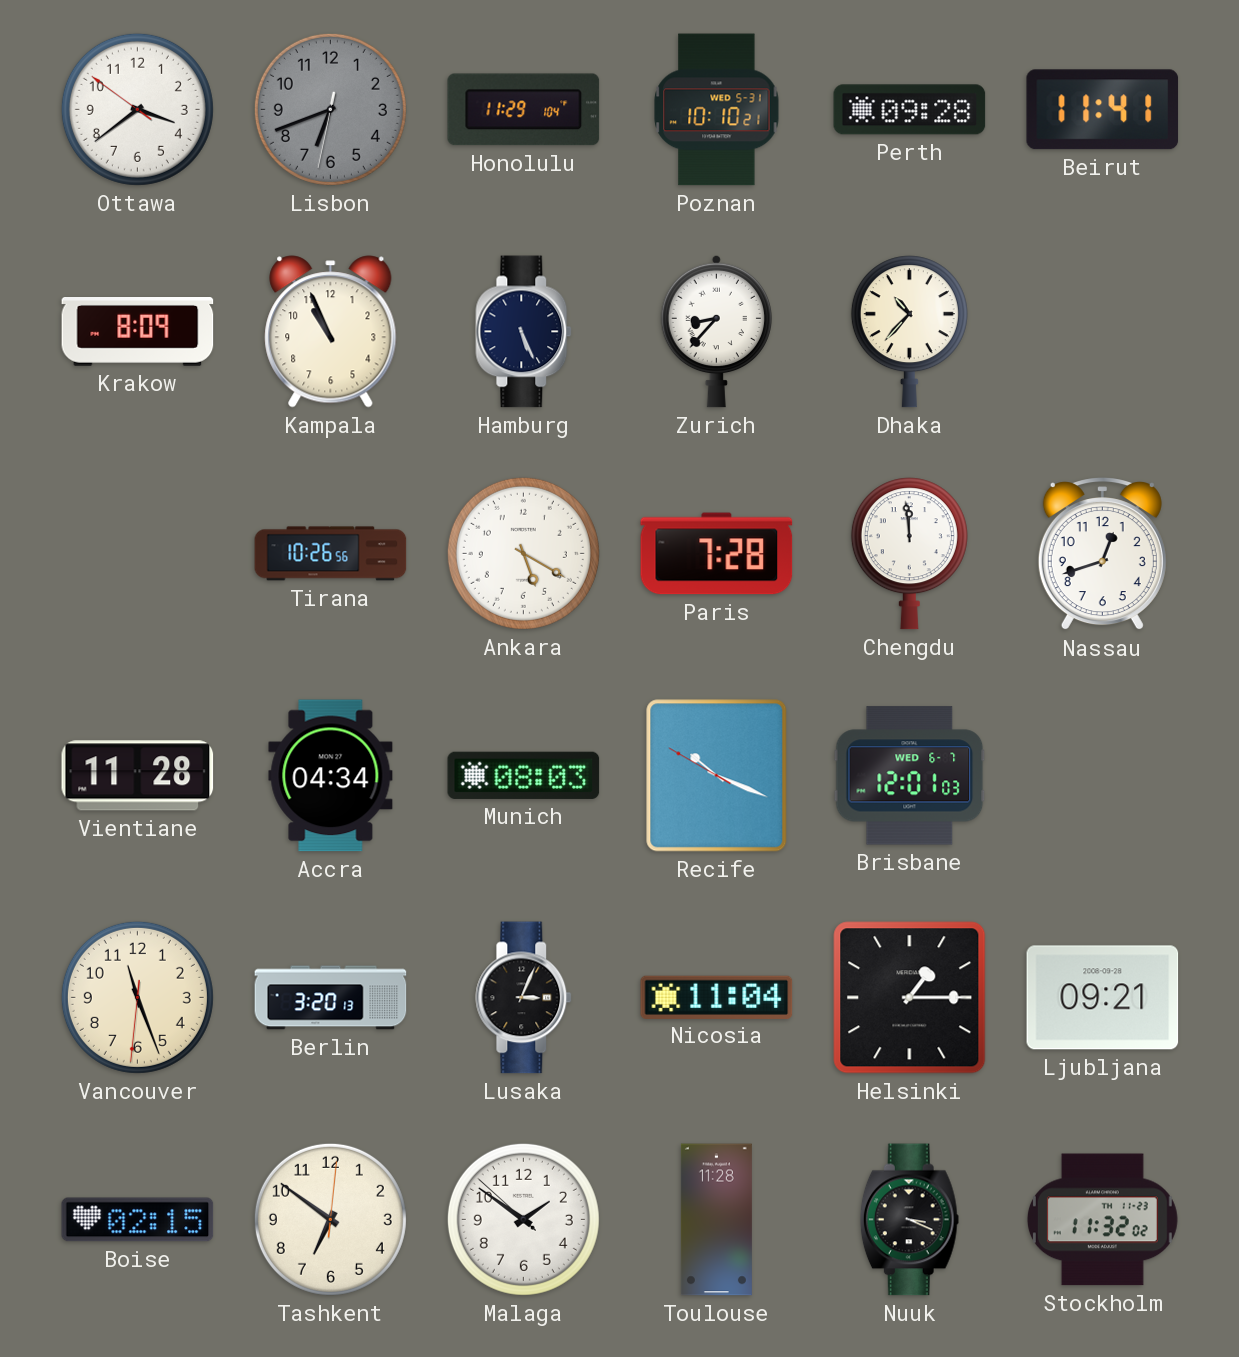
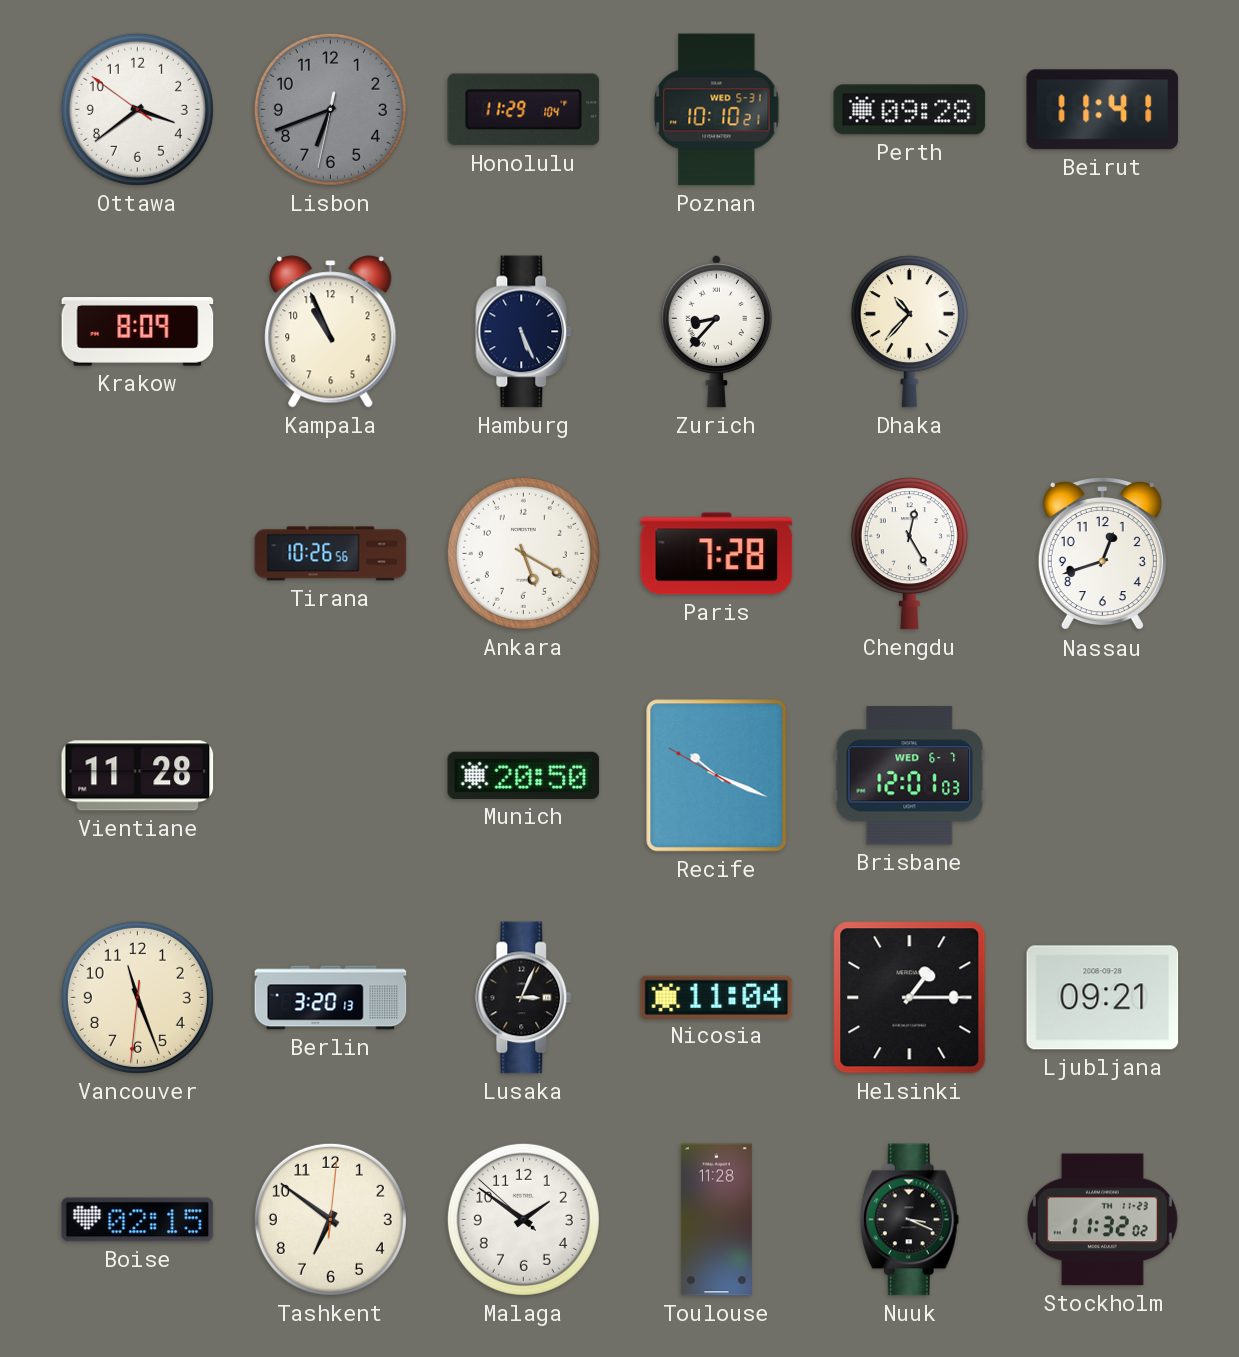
Chengdu: 11:59 -> 12:25 (909, 554)
Accra: 04:34 -> none (331, 776)
Munich: 08:03 -> 20:50 (524, 775)
